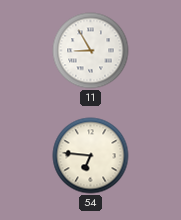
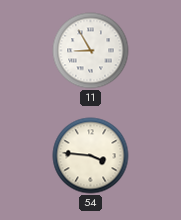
54: 6:46 -> 3:46 (91, 156)
